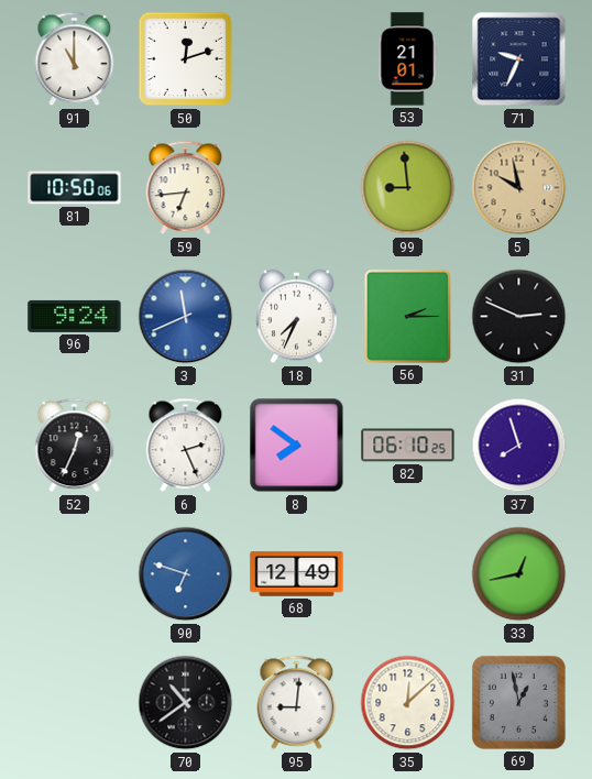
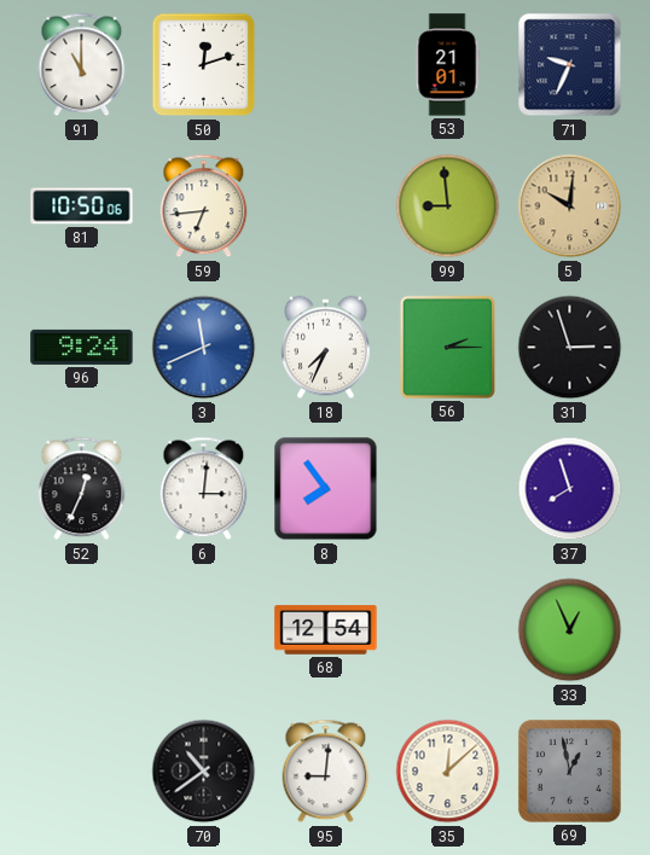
5: 9:58 -> 10:01 (570, 207)
31: 2:49 -> 2:57 (570, 348)
6: 2:26 -> 3:01 (204, 489)
8: 7:51 -> 7:54 (326, 489)
82: 06:10 -> none (408, 446)
90: 6:48 -> none (186, 574)
68: 12:49 -> 12:54 (326, 630)
33: 12:43 -> 12:56 (570, 630)
